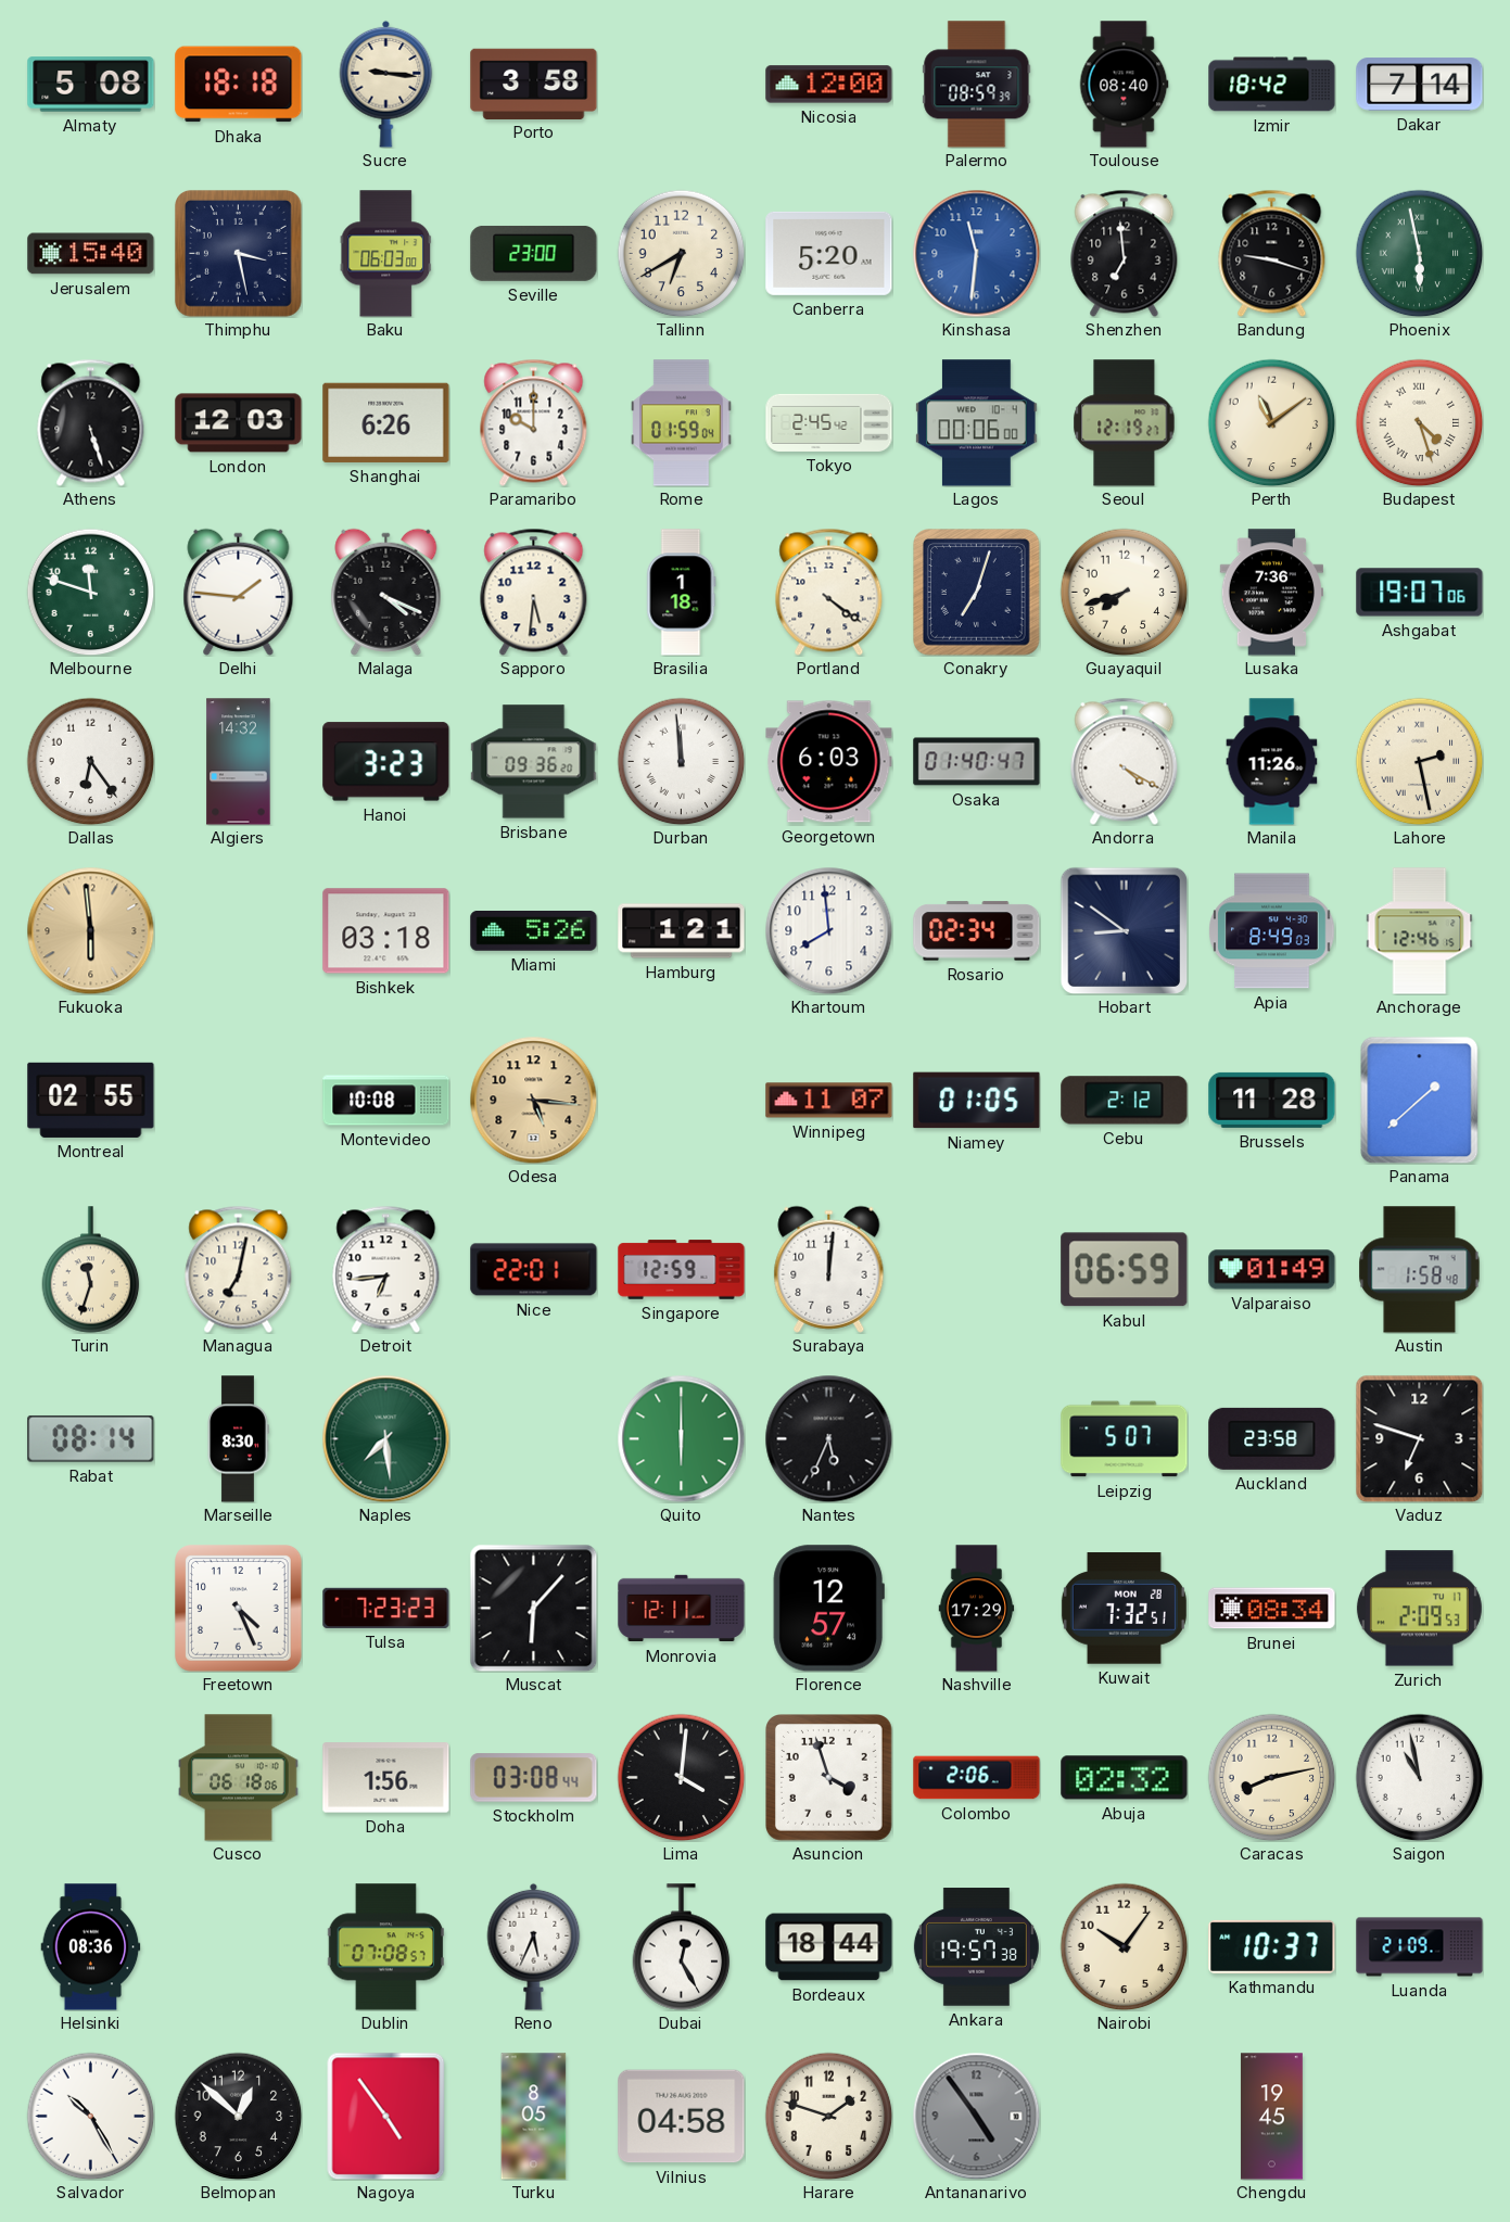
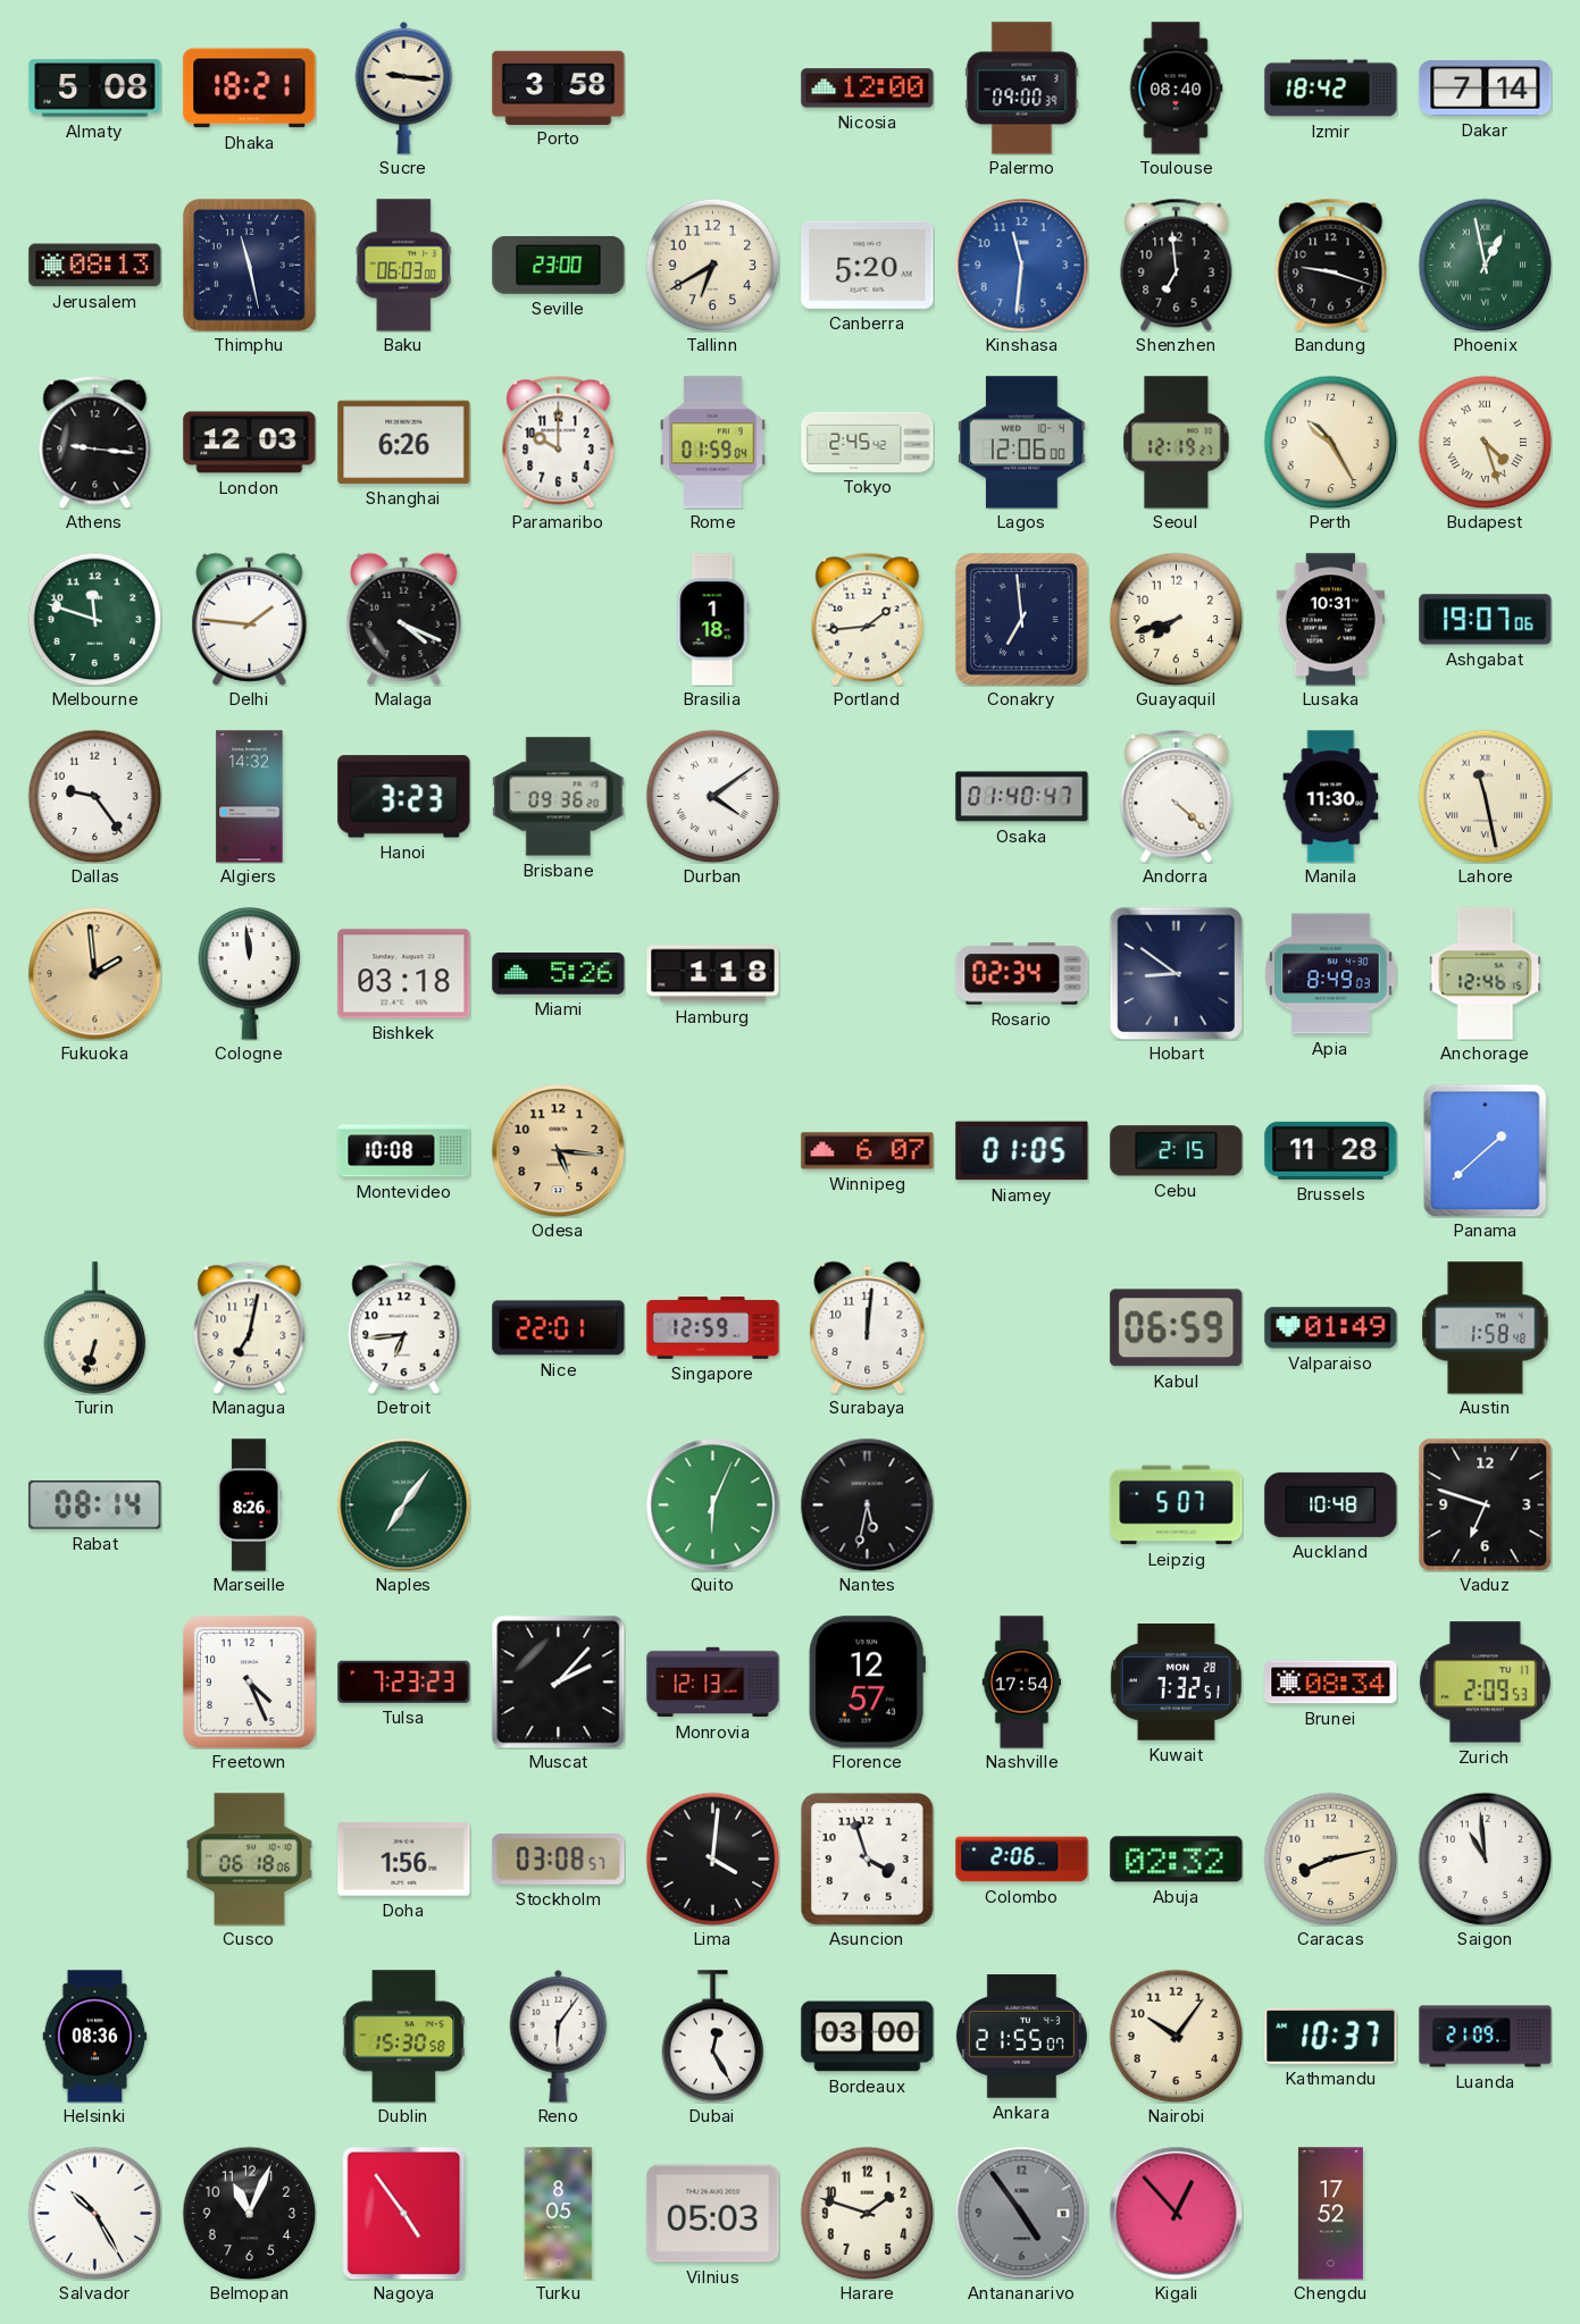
Dhaka: 18:18 -> 18:21 (250, 89)
Palermo: 08:59 -> 09:00 (1022, 89)
Jerusalem: 15:40 -> 08:13 (95, 266)
Thimphu: 3:28 -> 11:28 (250, 266)
Phoenix: 5:58 -> 12:58 (1485, 265)
Athens: 5:27 -> 9:16 (95, 442)
Lagos: 00:06 -> 12:06 (1022, 443)
Perth: 11:09 -> 10:25 (1330, 442)
Sapporo: 5:31 -> none (534, 592)
Portland: 4:21 -> 1:44 (868, 619)
Conakry: 7:03 -> 6:59 (1022, 620)
Lusaka: 7:36 -> 10:31 (1330, 620)
Dallas: 6:24 -> 9:24 (94, 796)
Durban: 11:59 -> 4:09 (712, 796)
Georgetown: 6:03 -> none (829, 762)
Andorra: 4:20 -> 4:22 (1177, 796)
Manila: 11:26 -> 11:30 (1331, 797)
Lahore: 2:28 -> 11:28 (1485, 796)
Fukuoka: 5:59 -> 1:59 (94, 973)
Cologne: none -> 11:59 (250, 974)
Hamburg: 1:21 -> 1:18 (713, 974)
Khartoum: 7:59 -> none (828, 930)
Montreal: 02:55 -> none (91, 1100)
Winnipeg: 11:07 -> 6:07 (868, 1151)
Cebu: 2:12 -> 2:15 (1177, 1151)
Turin: 11:33 -> 6:33 (95, 1328)
Marseille: 8:30 -> 8:26 (249, 1505)
Naples: 7:29 -> 7:06 (403, 1504)
Quito: 6:00 -> 6:04 (712, 1504)
Nantes: 5:34 -> 5:32 (867, 1504)
Auckland: 23:58 -> 10:48 (1331, 1504)
Muscat: 6:07 -> 2:07 (558, 1681)
Monrovia: 12:11 -> 12:13 (713, 1683)
Nashville: 17:29 -> 17:54 (1022, 1683)
Stockholm: 03:08:44 -> 03:08:57 (559, 1860)
Saigon: 10:58 -> 10:59 (1485, 1859)
Dublin: 07:08 -> 15:30 (404, 2037)
Reno: 5:34 -> 6:06 (559, 2036)
Bordeaux: 18:44 -> 03:00 (868, 2037)
Ankara: 19:57 -> 21:55 (1021, 2037)
Belmopan: 12:52 -> 11:04 (249, 2213)
Vilnius: 04:58 -> 05:03 (713, 2214)
Kigali: none -> 12:53 (1176, 2213)
Chengdu: 19:45 -> 17:52 (1330, 2214)
